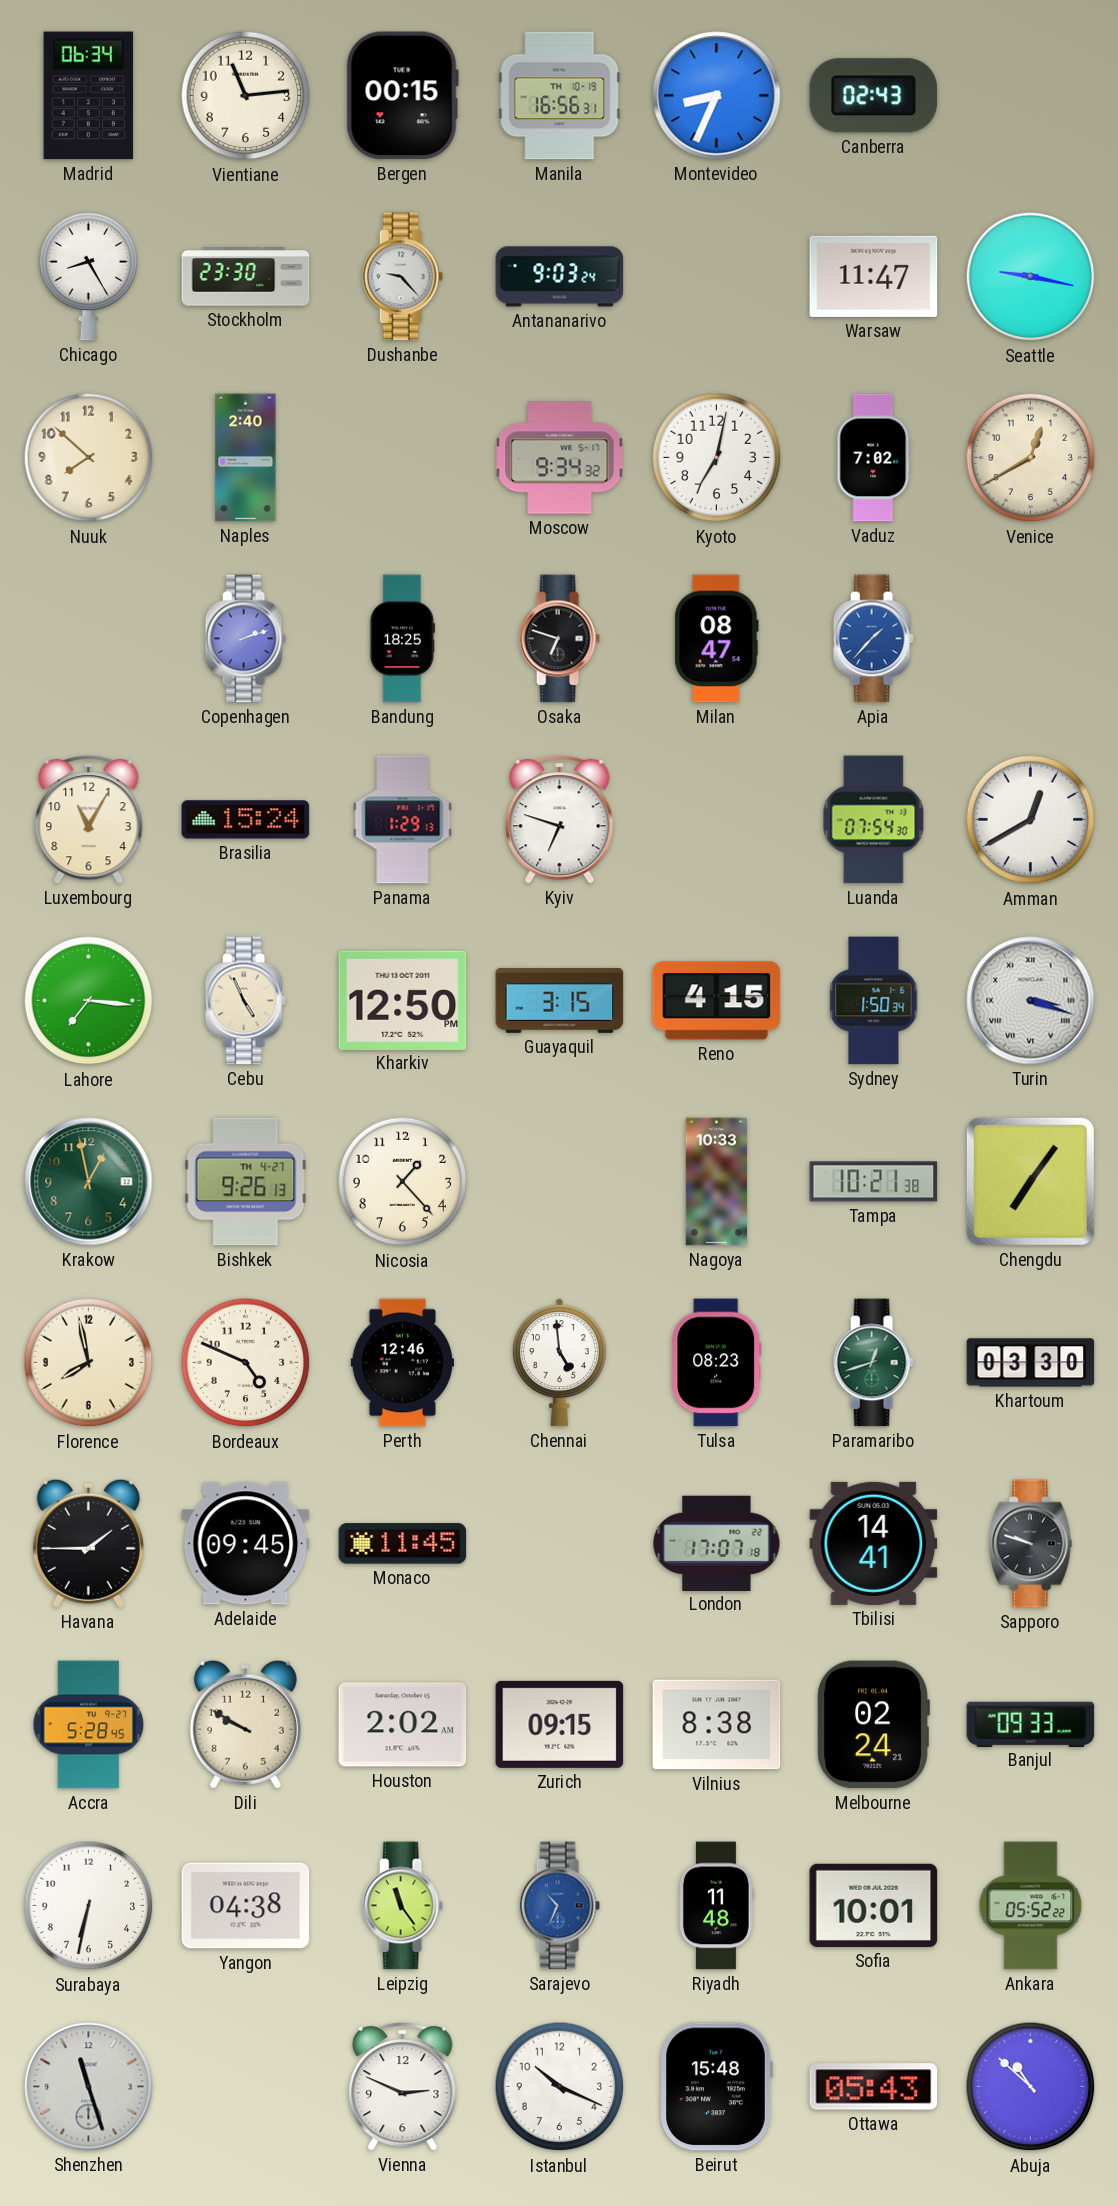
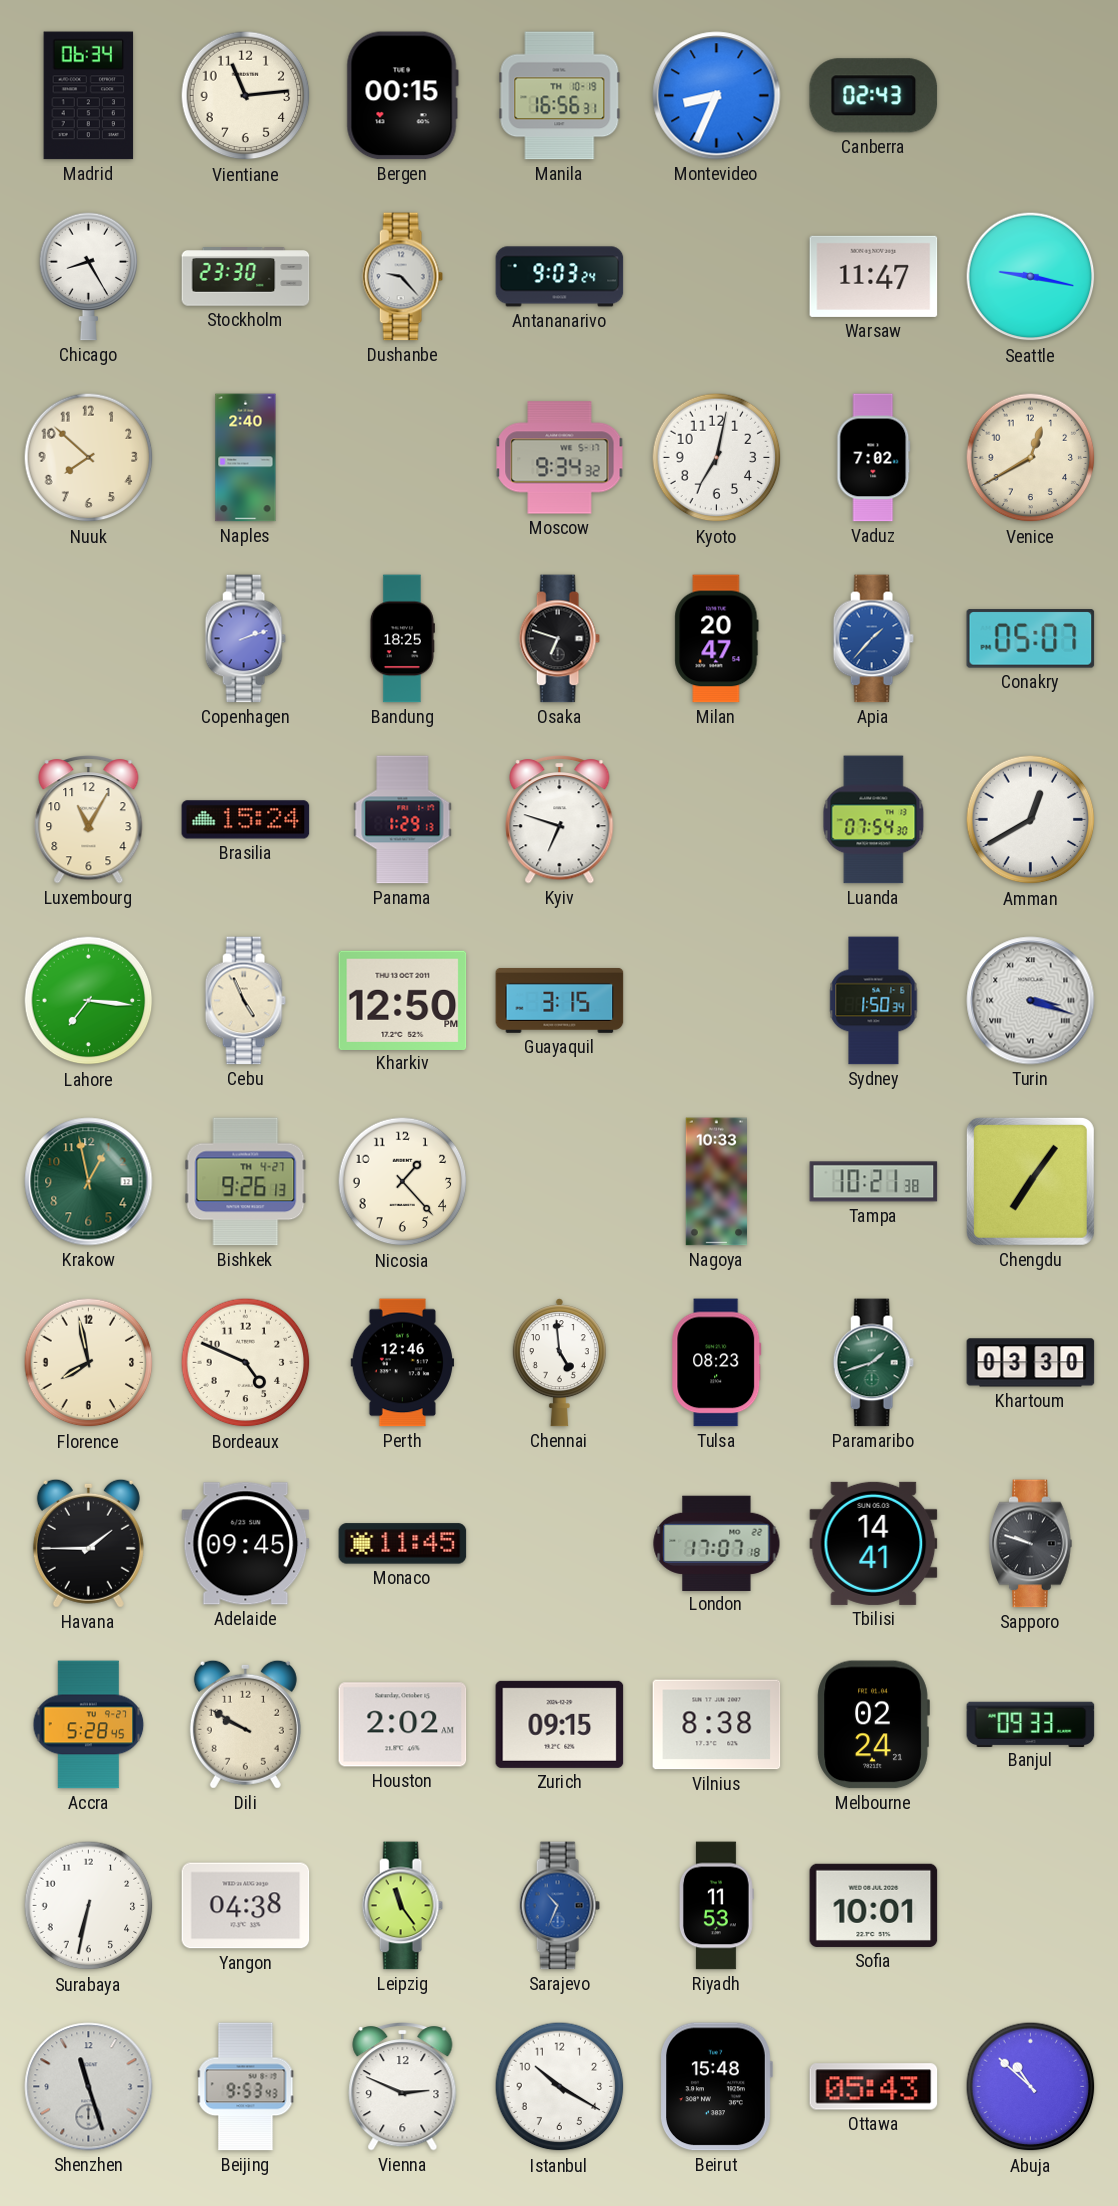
Milan: 08:47 -> 20:47 (717, 639)
Conakry: none -> 05:07 (1031, 639)
Reno: 4:15 -> none (717, 1001)
Paramaribo: 12:42 -> 1:42 (873, 1363)
Riyadh: 11:48 -> 11:53 (717, 1906)
Ankara: 05:52 -> none (1031, 1906)
Beijing: none -> 9:53 (246, 2087)
Istanbul: 10:19 -> 10:20 (560, 2087)
